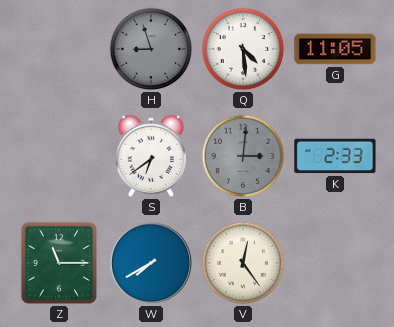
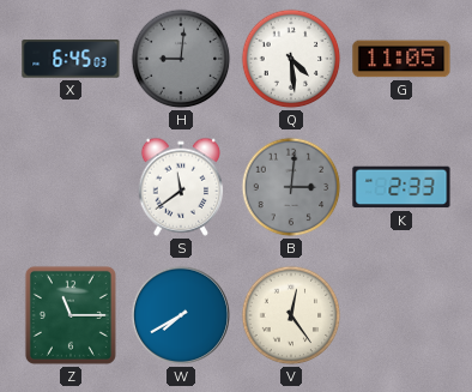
X: none -> 6:45 (71, 59)
H: 8:57 -> 9:01 (181, 59)
S: 6:39 -> 11:39 (181, 187)
